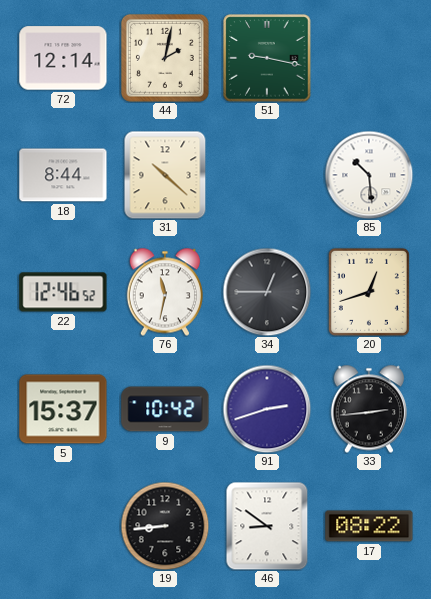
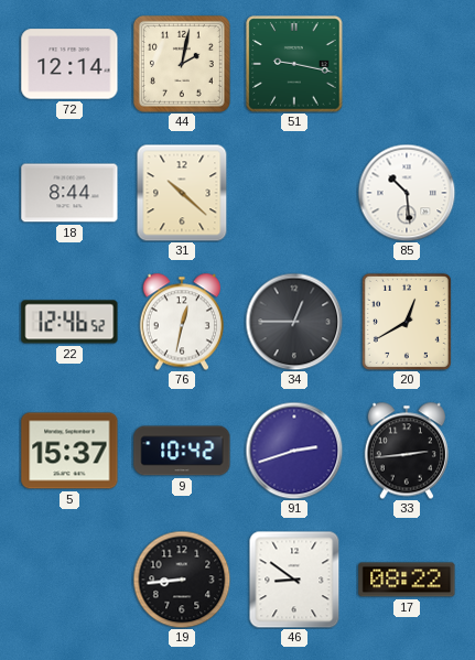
76: 11:32 -> 12:32 (181, 322)
20: 12:42 -> 12:40 (407, 322)
